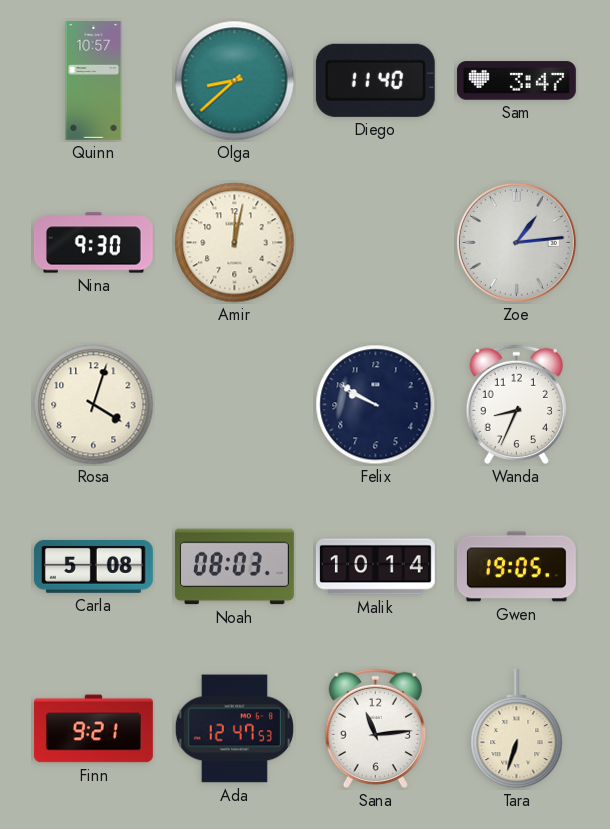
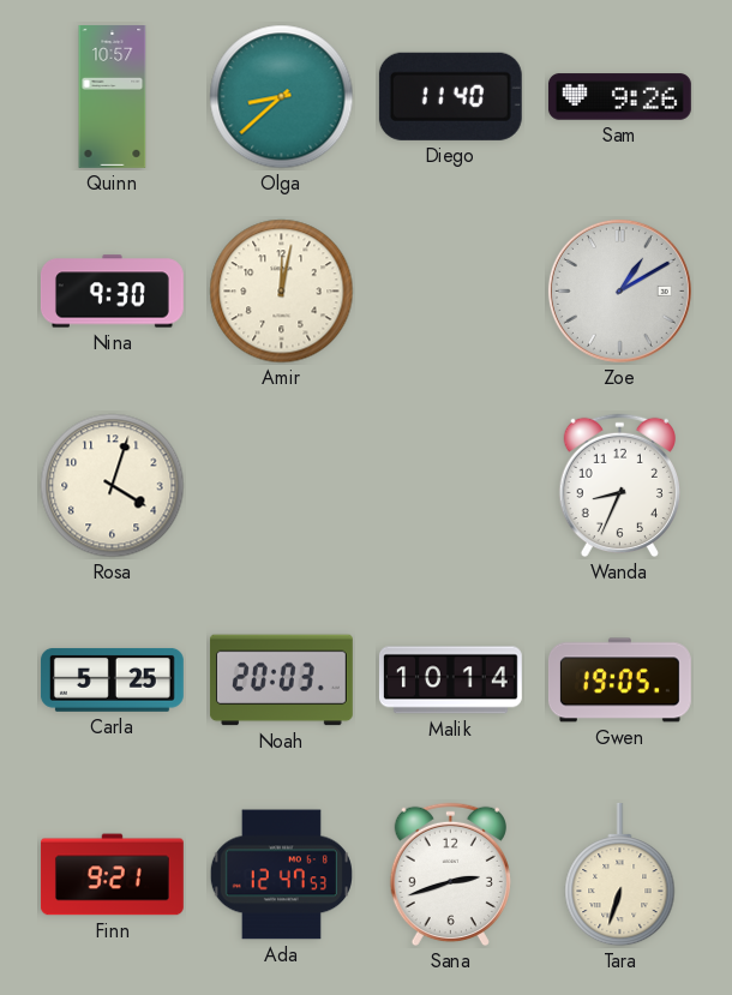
Sam: 3:47 -> 9:26 (619, 97)
Zoe: 1:14 -> 1:10 (619, 290)
Felix: 9:50 -> none (376, 405)
Carla: 5:08 -> 5:25 (112, 679)
Noah: 08:03 -> 20:03 (281, 681)
Sana: 11:14 -> 2:42 (450, 875)
